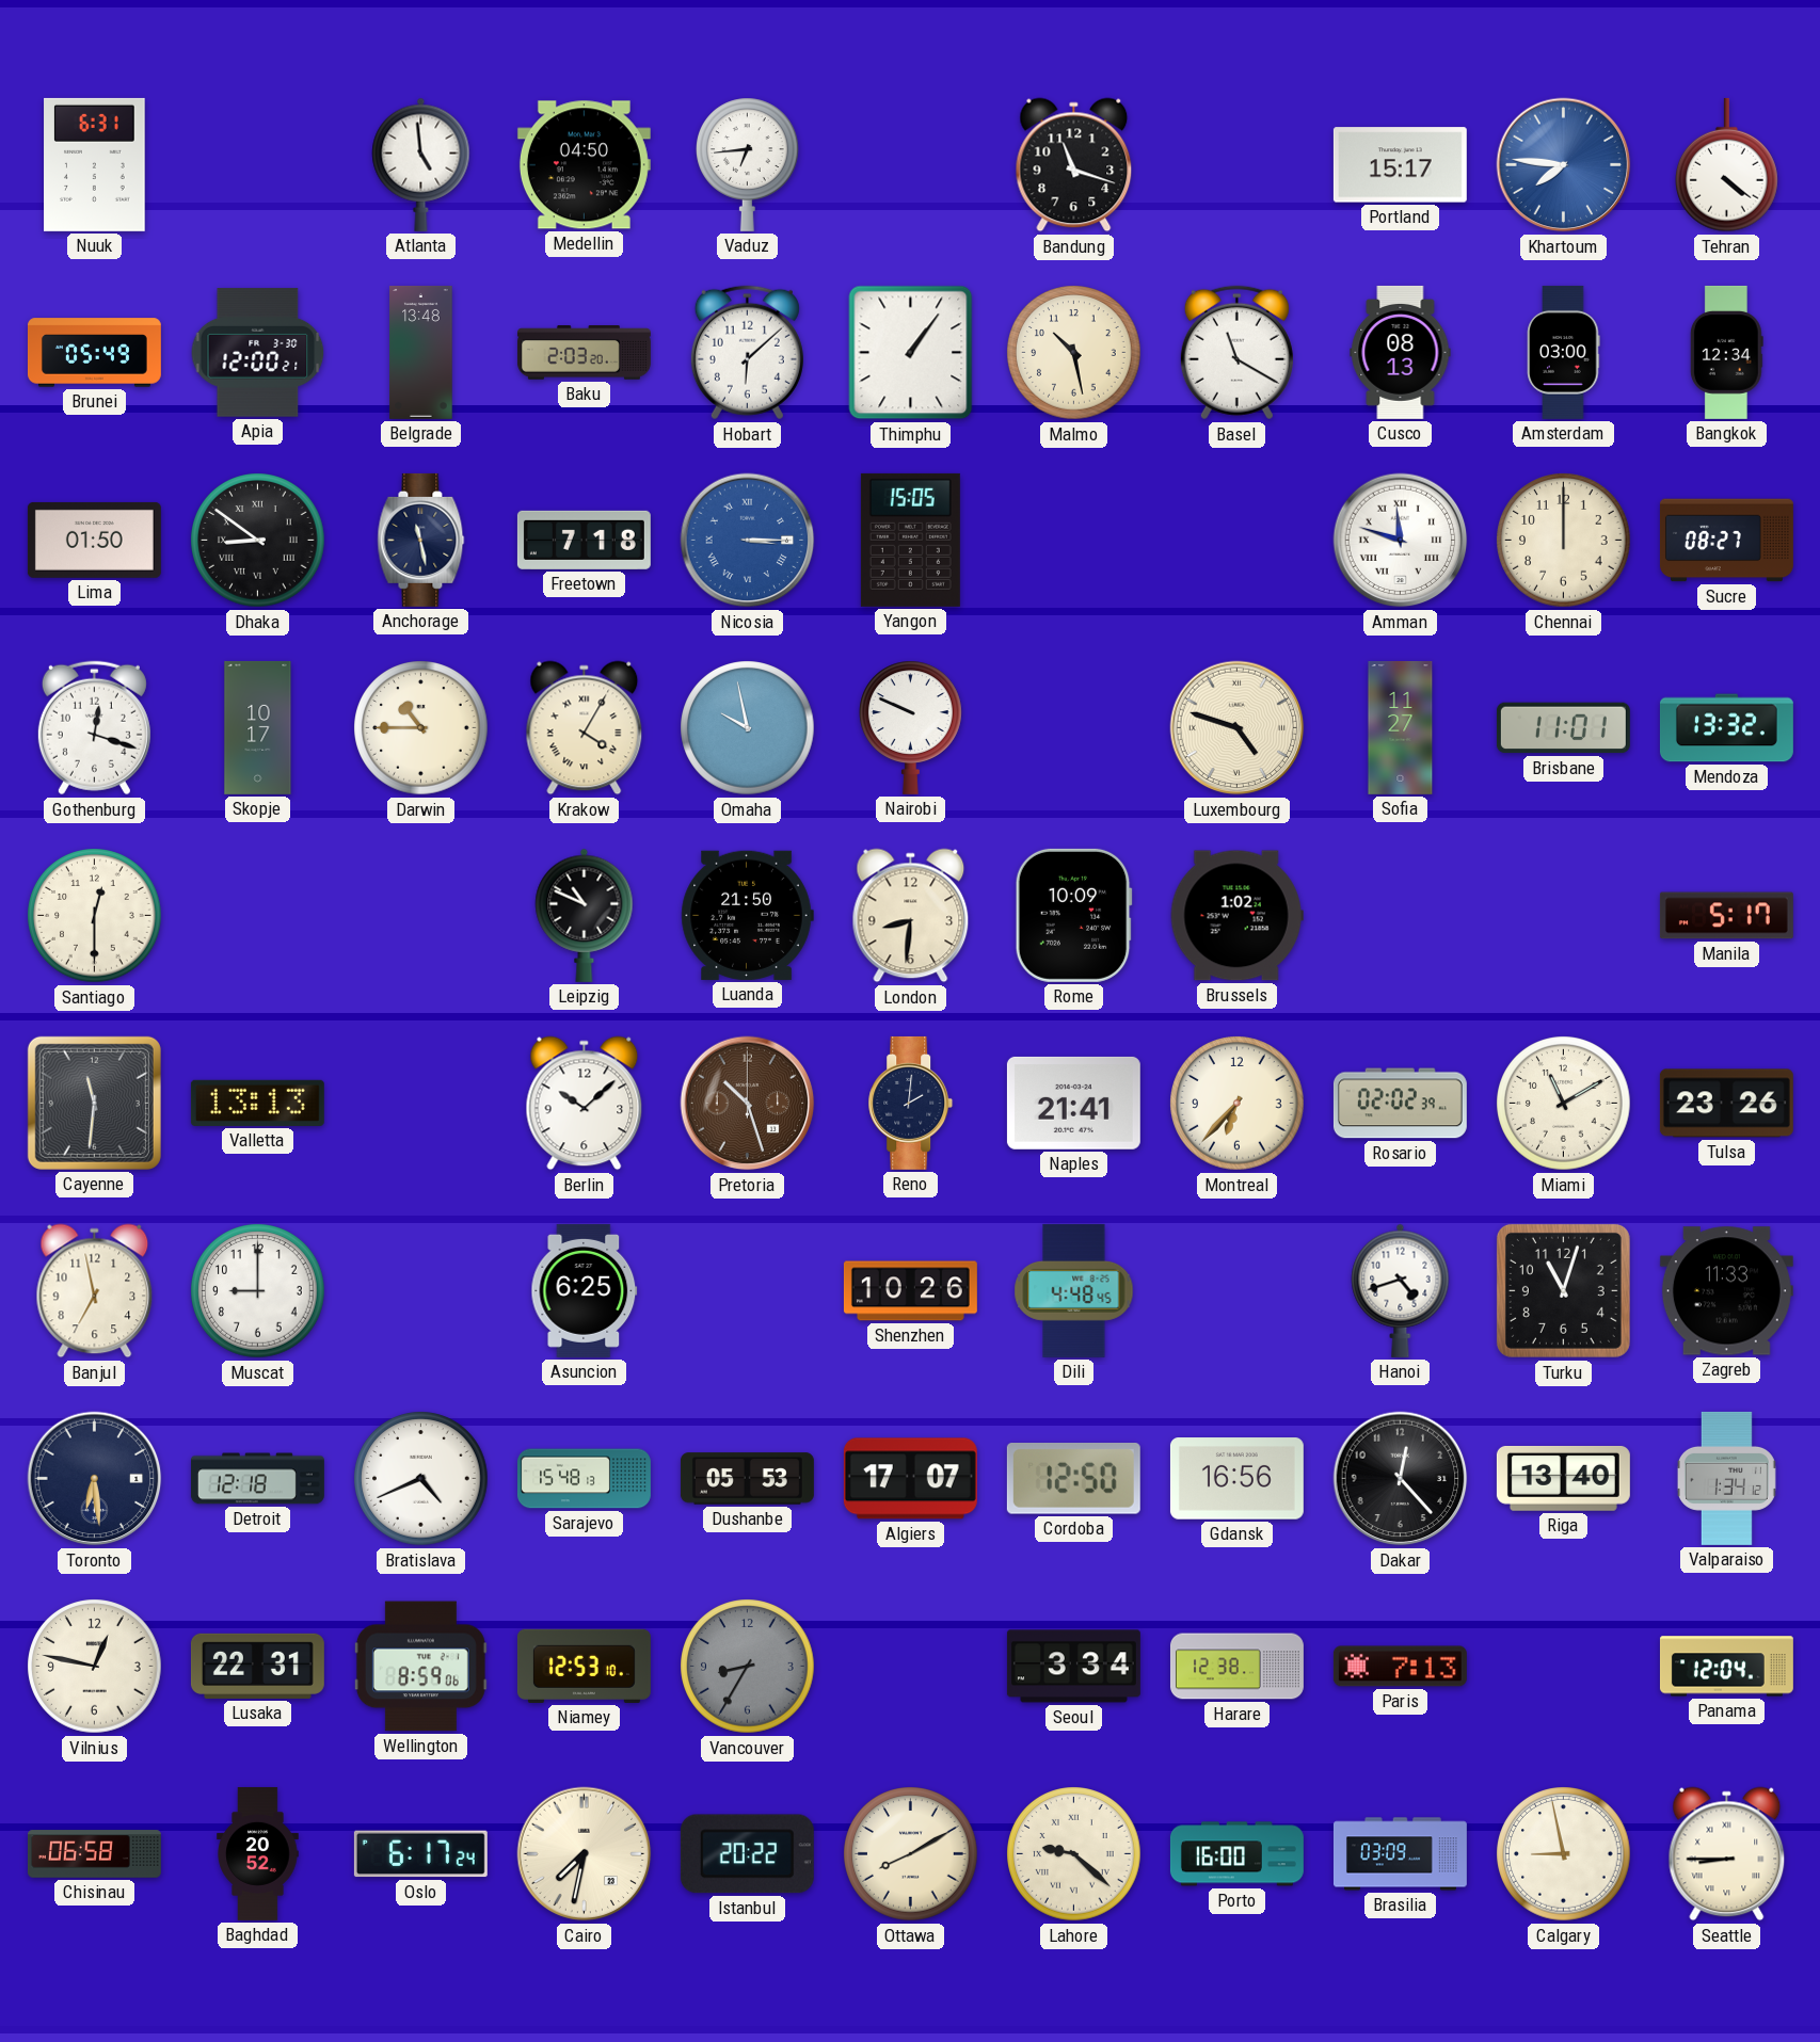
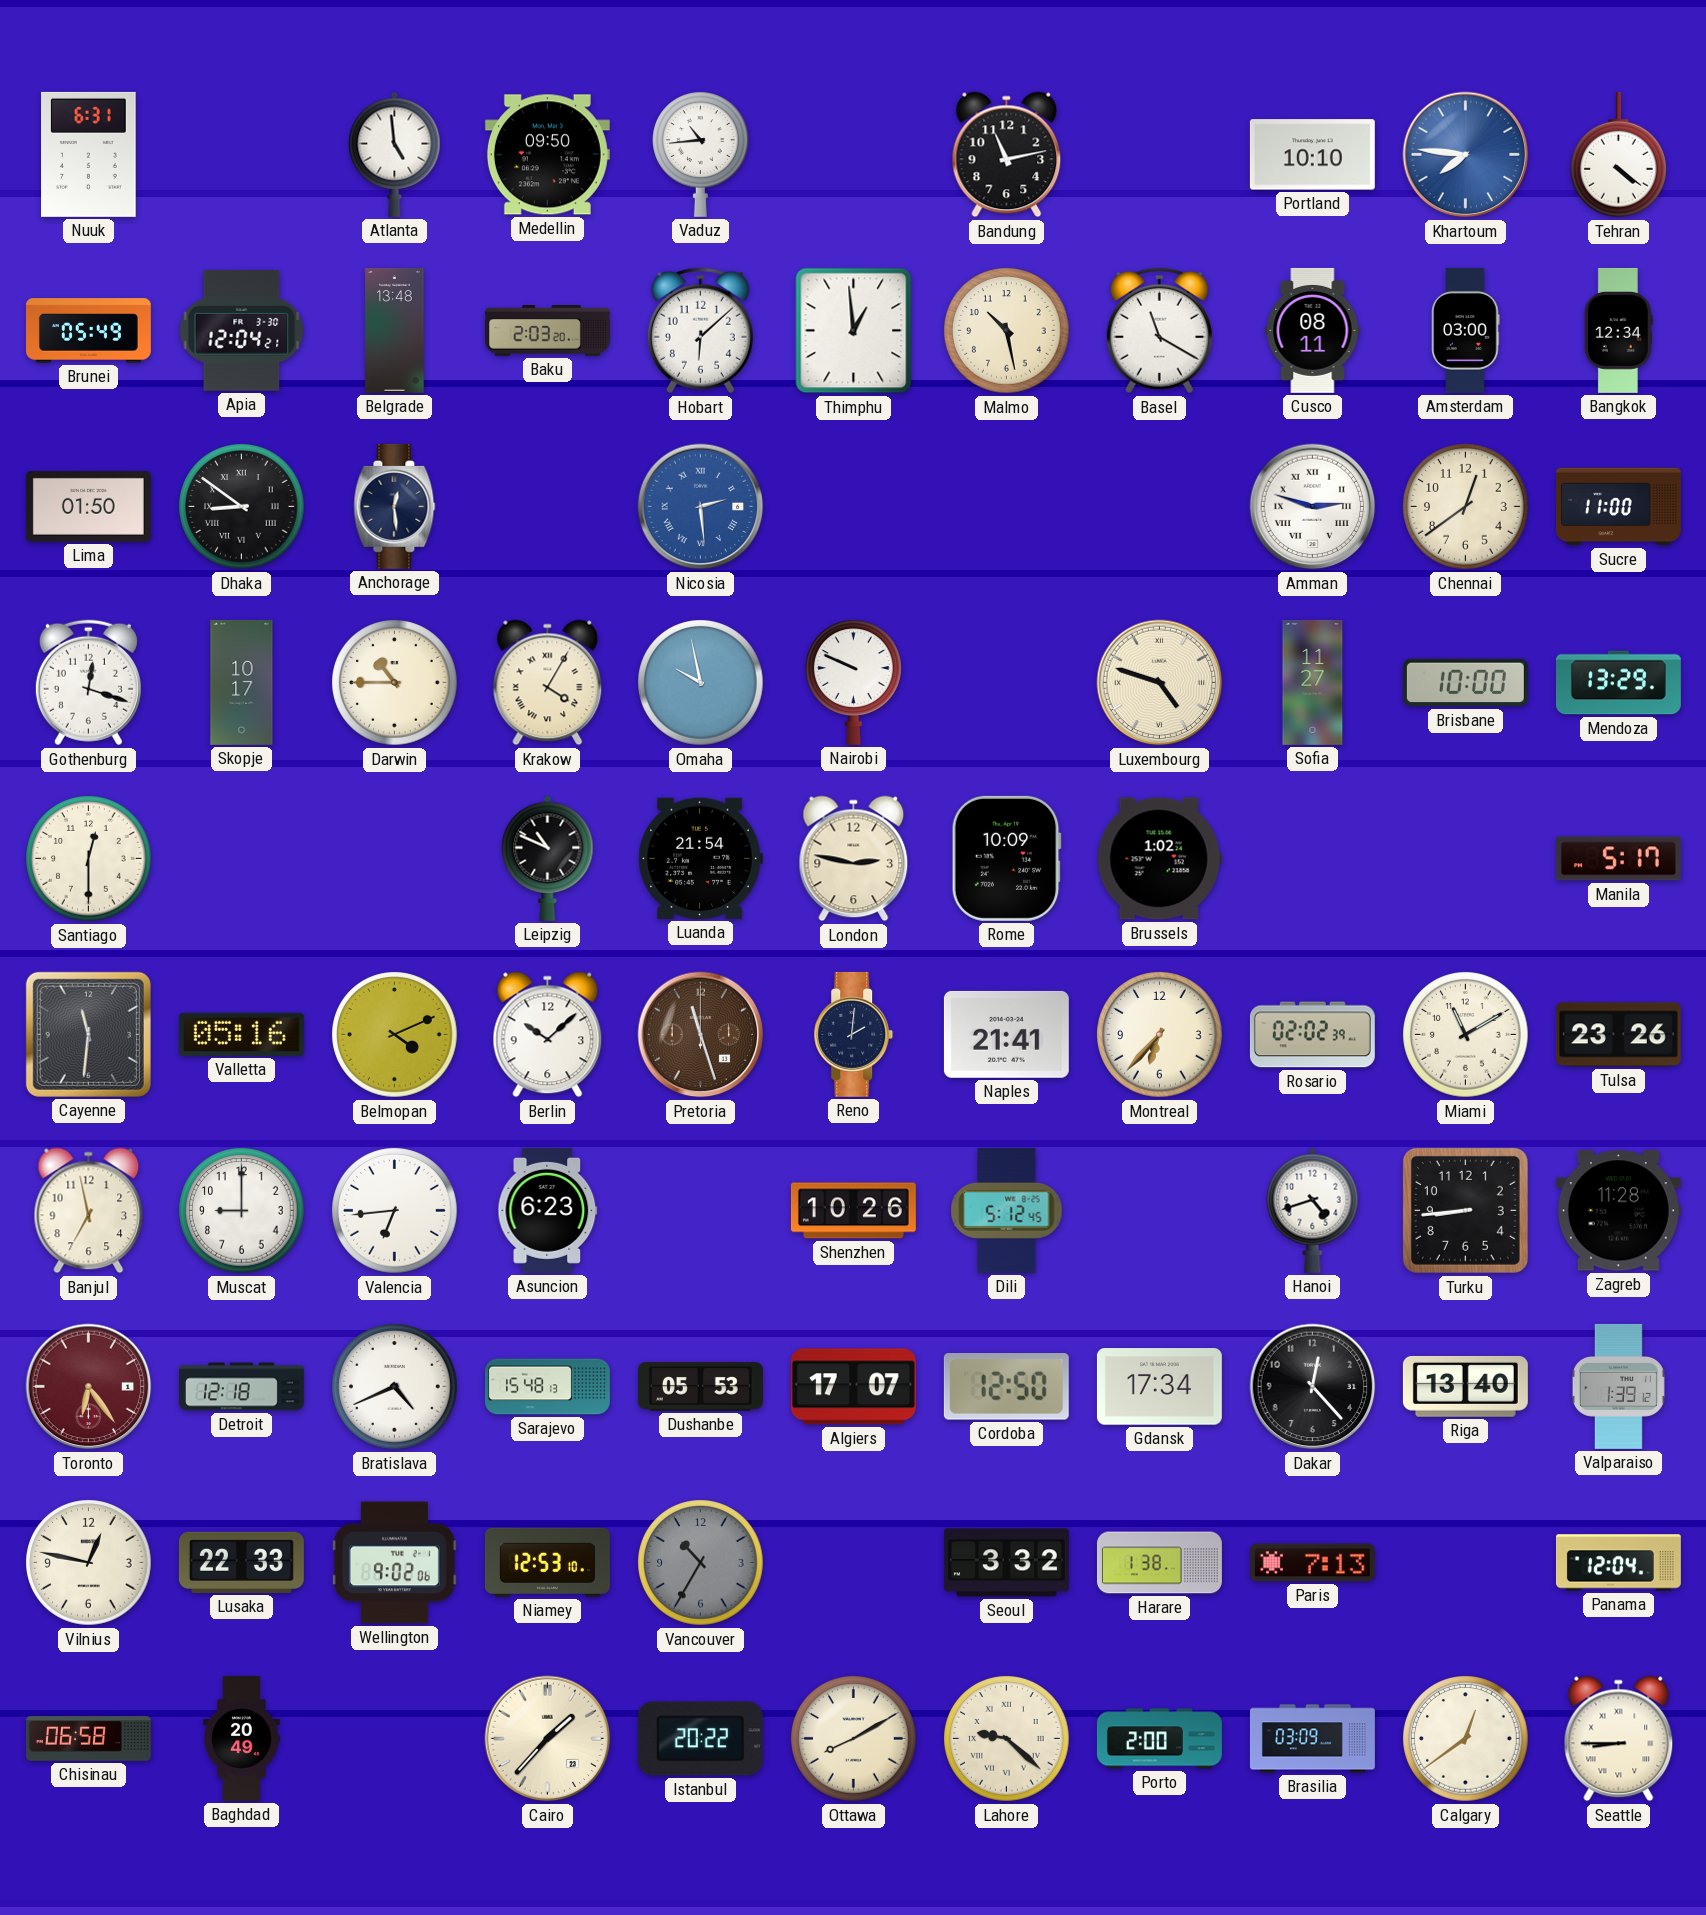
Medellin: 04:50 -> 09:50 (547, 155)
Vaduz: 6:44 -> 10:44 (701, 154)
Bandung: 11:18 -> 11:13 (1007, 155)
Portland: 15:17 -> 10:10 (1312, 155)
Apia: 12:00 -> 12:04 (242, 331)
Thimphu: 1:06 -> 12:59 (854, 331)
Cusco: 08:13 -> 08:11 (1313, 330)
Anchorage: 11:28 -> 12:29 (395, 506)
Freetown: 7:18 -> none (584, 540)
Nicosia: 3:15 -> 2:29 (701, 507)
Yangon: 15:05 -> none (910, 540)
Amman: 11:48 -> 2:48 (1313, 507)
Chennai: 12:00 -> 12:39 (1466, 507)
Sucre: 08:27 -> 11:00 (1618, 507)
Brisbane: 11:01 -> 10:00 (1465, 683)
Mendoza: 13:32 -> 13:29 (1618, 683)
Luanda: 21:50 -> 21:54 (700, 858)
London: 8:31 -> 2:47 (854, 859)
Valletta: 13:13 -> 05:16 (241, 1034)
Belmopan: none -> 4:11 (395, 1035)
Pretoria: 10:27 -> 11:27 (701, 1035)
Valencia: none -> 6:44 (395, 1211)
Asuncion: 6:25 -> 6:23 (548, 1210)
Dili: 4:48 -> 5:12 (1007, 1210)
Turku: 11:03 -> 8:44 (1465, 1210)
Zagreb: 11:33 -> 11:28 (1618, 1211)
Toronto: 6:29 -> 6:24 (89, 1387)
Toronto dial: navy -> burgundy (89, 1387)
Gdansk: 16:56 -> 17:34 (1159, 1387)
Valparaiso: 1:34 -> 1:39 (1618, 1386)
Lusaka: 22:31 -> 22:33 (241, 1562)
Wellington: 8:59 -> 9:02 (394, 1563)
Vancouver: 8:35 -> 10:35 (701, 1563)
Seoul: 3:34 -> 3:32 (1006, 1563)
Harare: 12:38 -> 1:38 (1159, 1563)
Baghdad: 20:52 -> 20:49 (242, 1738)
Oslo: 6:17 -> none (420, 1854)
Cairo: 7:32 -> 1:37 (548, 1739)
Porto: 16:00 -> 2:00 (1159, 1739)
Calgary: 8:58 -> 12:39 (1466, 1739)
